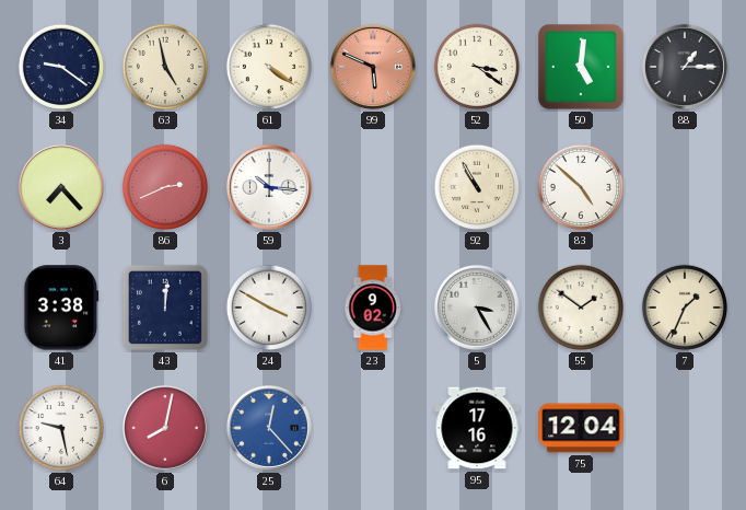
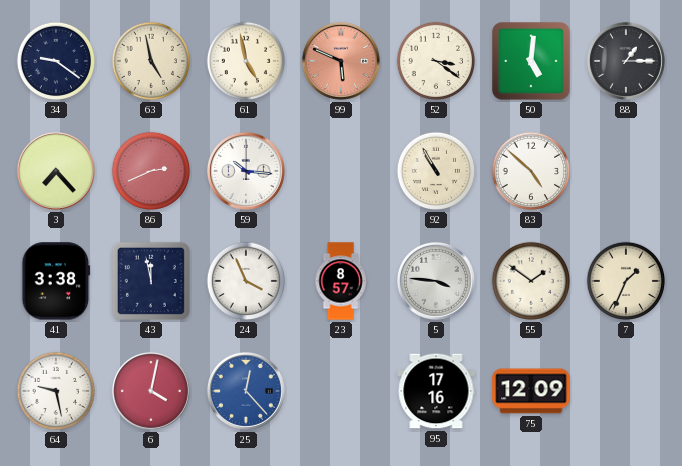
61: 4:21 -> 4:58 (246, 61)
43: 12:01 -> 11:58 (151, 281)
24: 3:50 -> 3:56 (246, 281)
23: 9:02 -> 8:57 (341, 281)
5: 3:25 -> 3:46 (436, 281)
6: 8:02 -> 4:02 (151, 391)
75: 12:04 -> 12:09 (531, 391)
